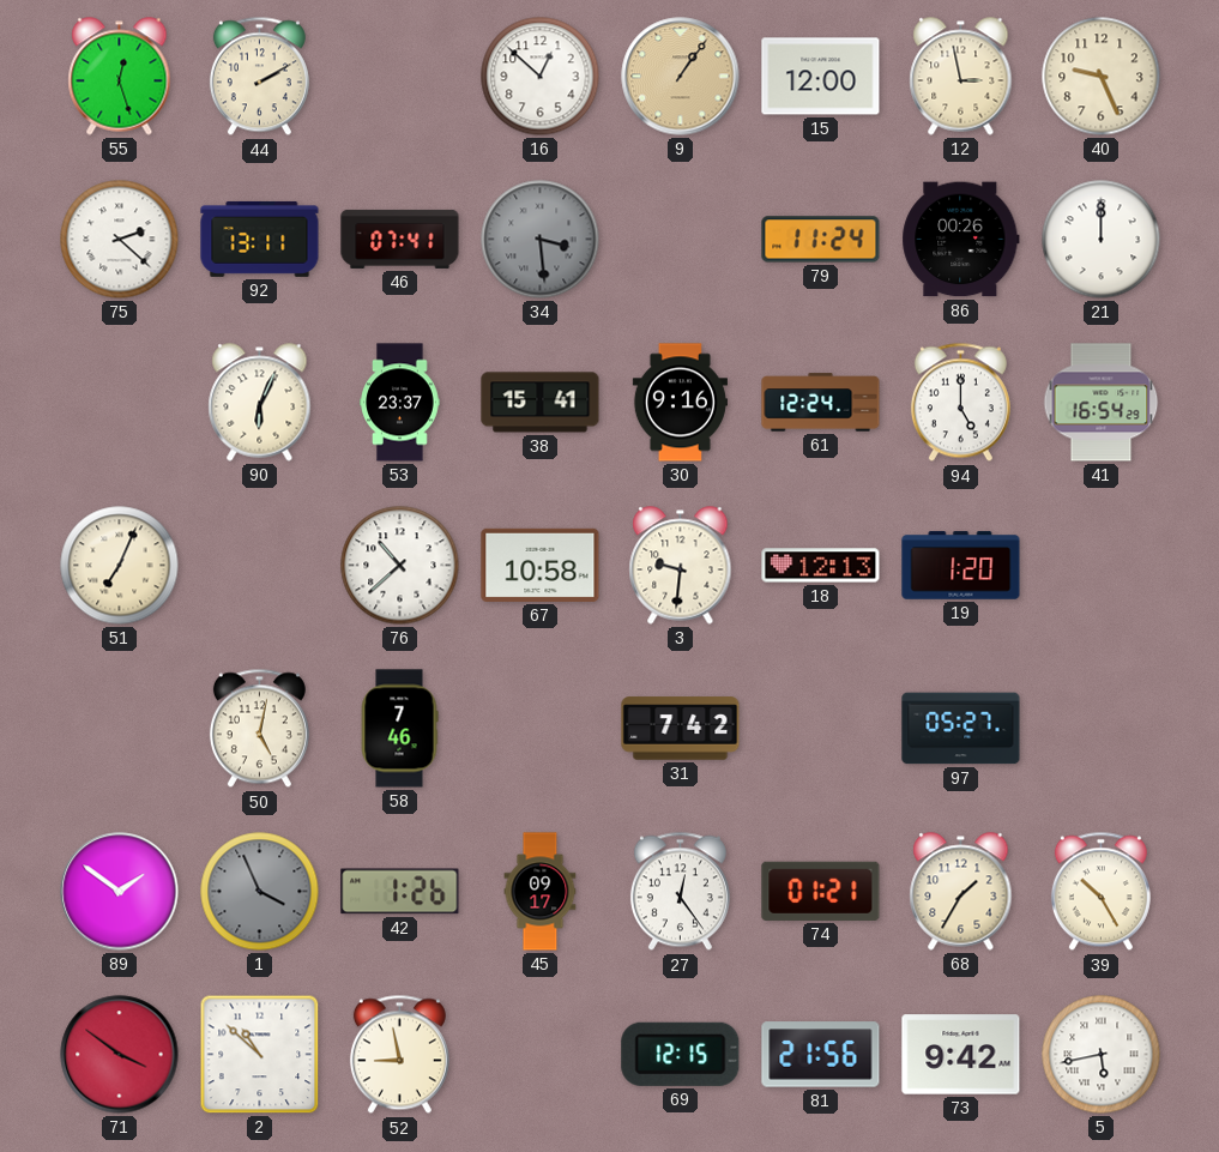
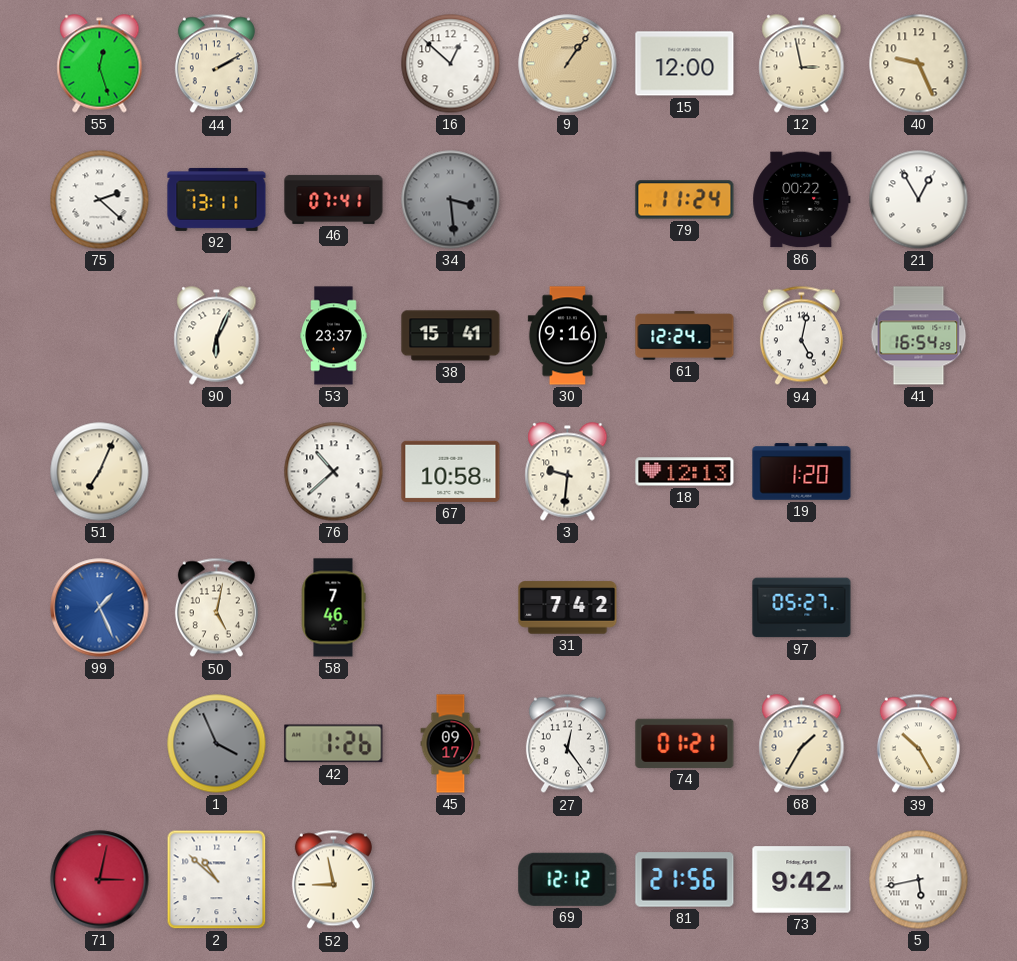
86: 00:26 -> 00:22 (802, 200)
21: 12:00 -> 12:55 (919, 200)
94: 5:00 -> 5:02 (801, 336)
99: none -> 1:26 (100, 608)
89: 1:51 -> none (120, 892)
71: 3:51 -> 3:02 (100, 880)
69: 12:15 -> 12:12 (568, 879)
